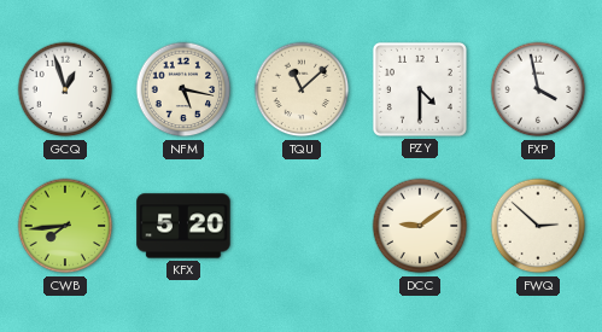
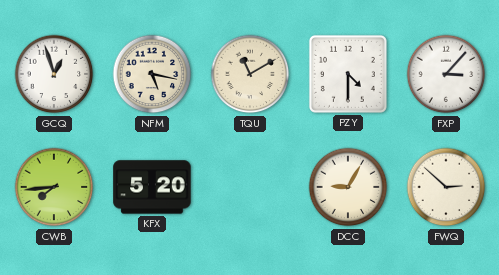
TQU: 11:08 -> 11:10 (250, 74)
FXP: 3:58 -> 3:07 (446, 74)
DCC: 9:09 -> 9:05 (348, 187)
